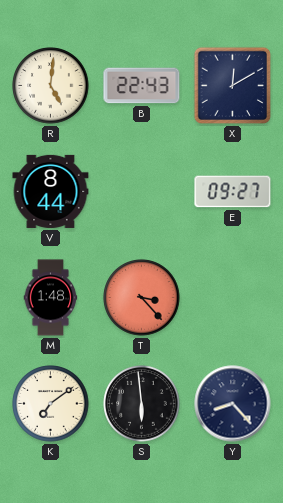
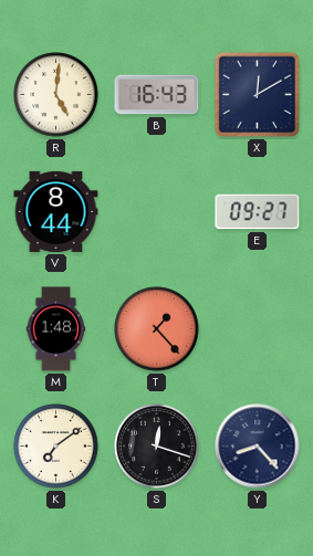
B: 22:43 -> 16:43 (157, 95)
T: 3:23 -> 1:23 (157, 329)
S: 5:59 -> 12:18 (157, 447)
